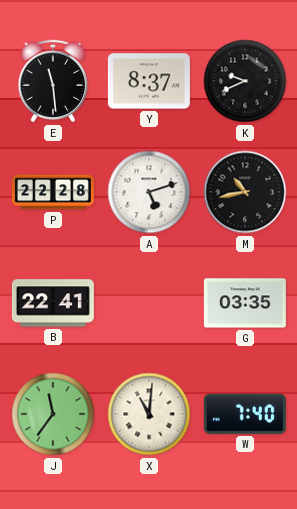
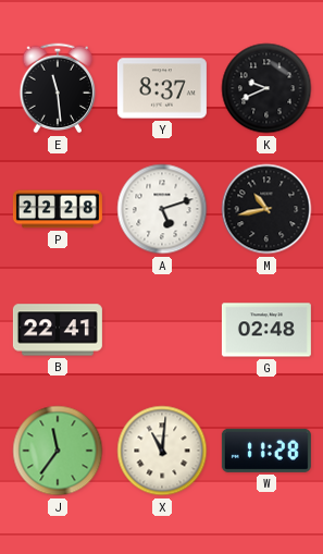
G: 03:35 -> 02:48 (266, 330)
W: 7:40 -> 11:28 (266, 451)
